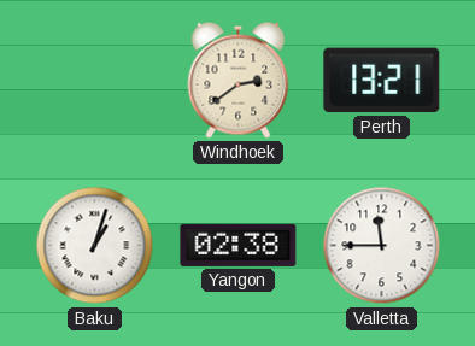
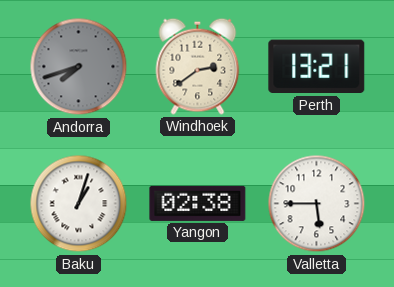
Andorra: none -> 7:42 (79, 67)
Valletta: 11:45 -> 5:45 (317, 204)
